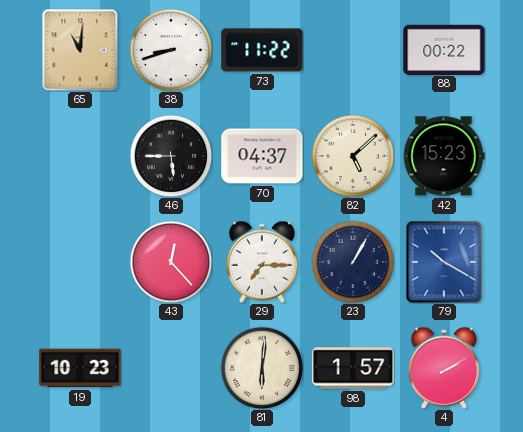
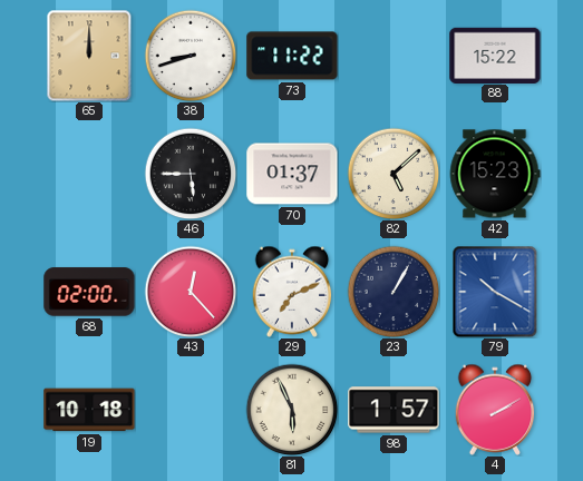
65: 11:01 -> 12:00 (89, 56)
88: 00:22 -> 15:22 (495, 55)
70: 04:37 -> 01:37 (292, 174)
68: none -> 02:00 (89, 292)
29: 7:15 -> 7:11 (292, 292)
19: 10:23 -> 10:18 (89, 410)
81: 6:01 -> 5:56 (292, 410)
